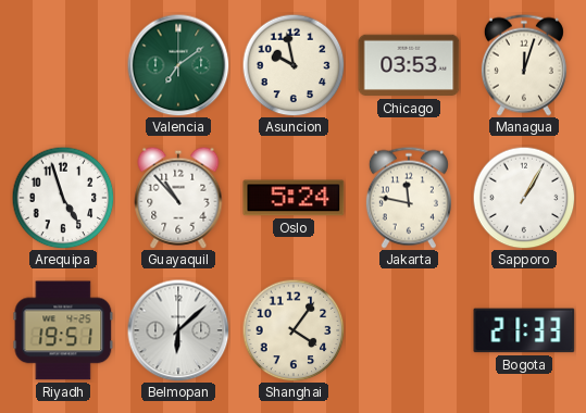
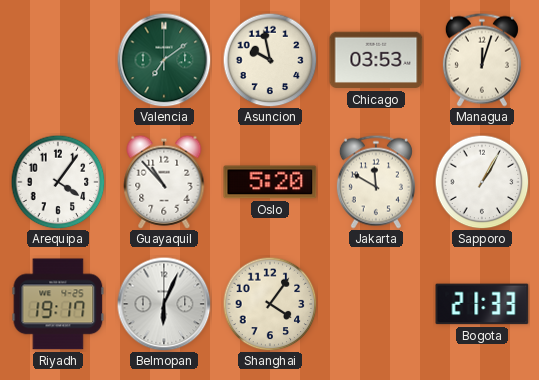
Arequipa: 4:57 -> 4:06 (58, 182)
Oslo: 5:24 -> 5:20 (270, 182)
Jakarta: 11:47 -> 11:50 (376, 182)
Riyadh: 19:51 -> 19:17 (58, 304)
Belmopan: 6:08 -> 6:04 (164, 304)
